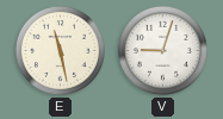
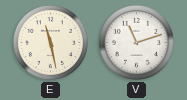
V: 9:03 -> 11:12 (136, 42)
